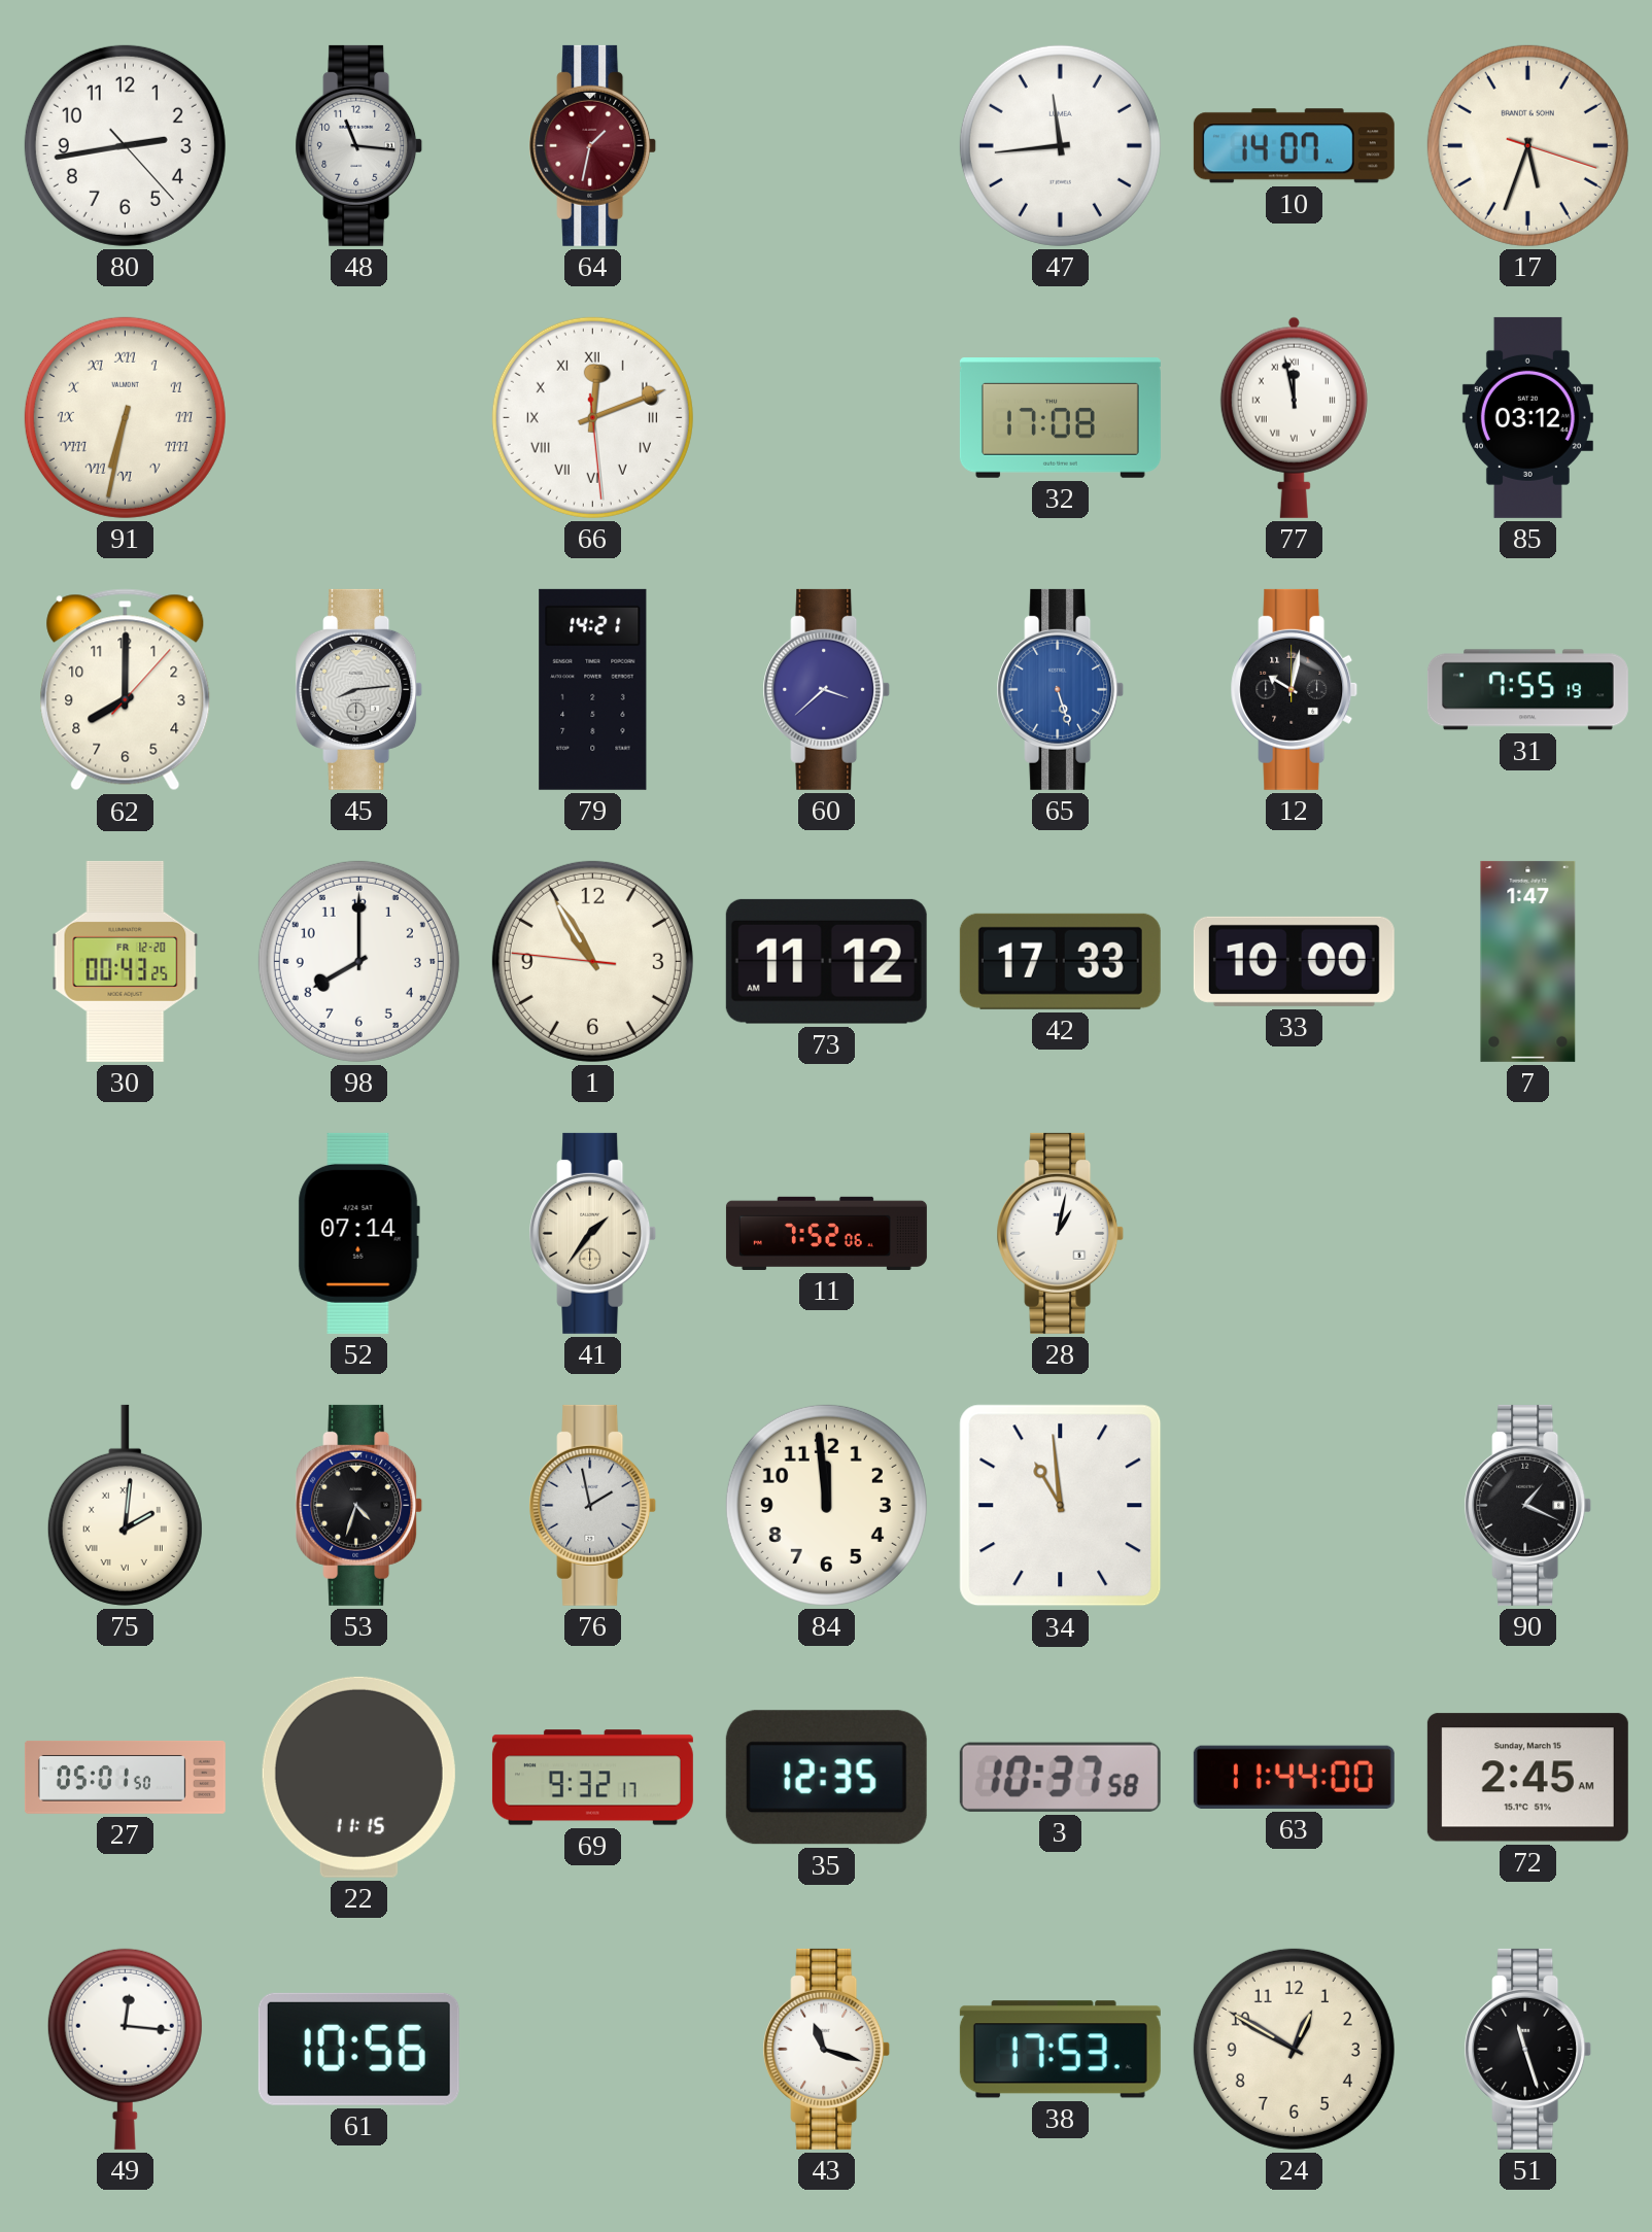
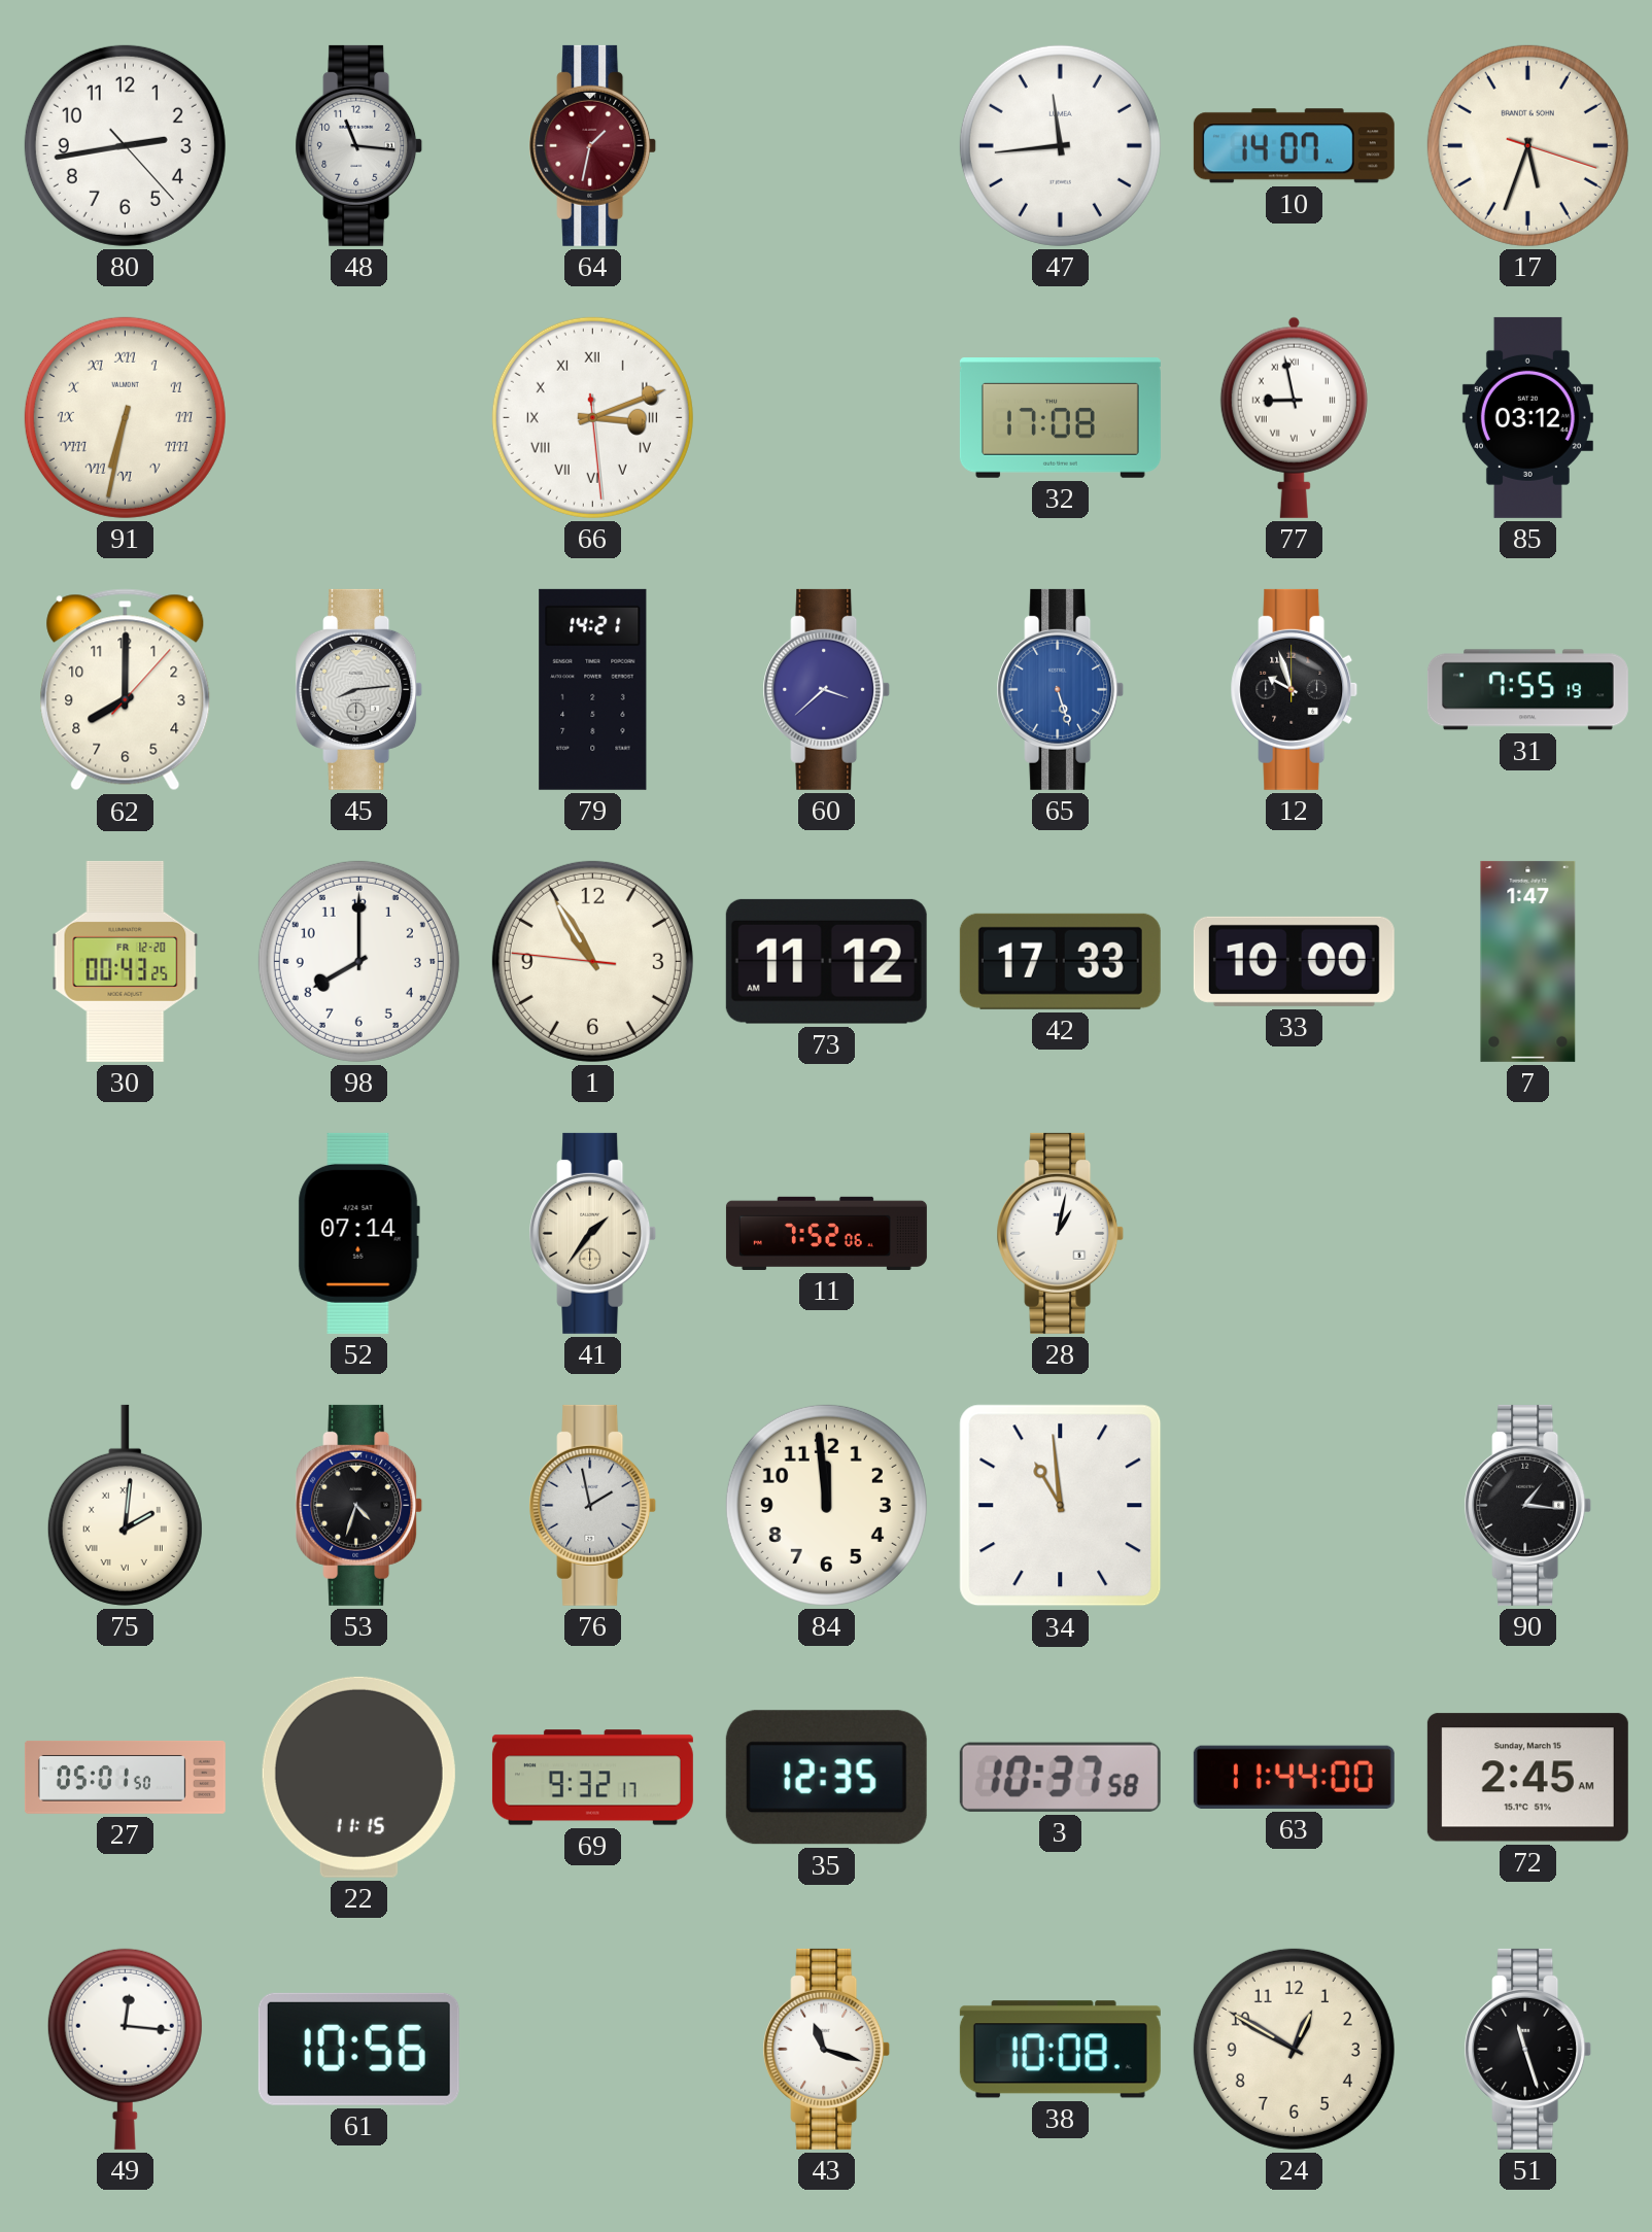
66: 12:11 -> 3:11 (592, 417)
77: 11:58 -> 8:58 (1294, 417)
12: 10:02 -> 9:57 (1295, 689)
90: 1:19 -> 1:16 (1528, 1505)
38: 17:53 -> 10:08 (1060, 2050)
